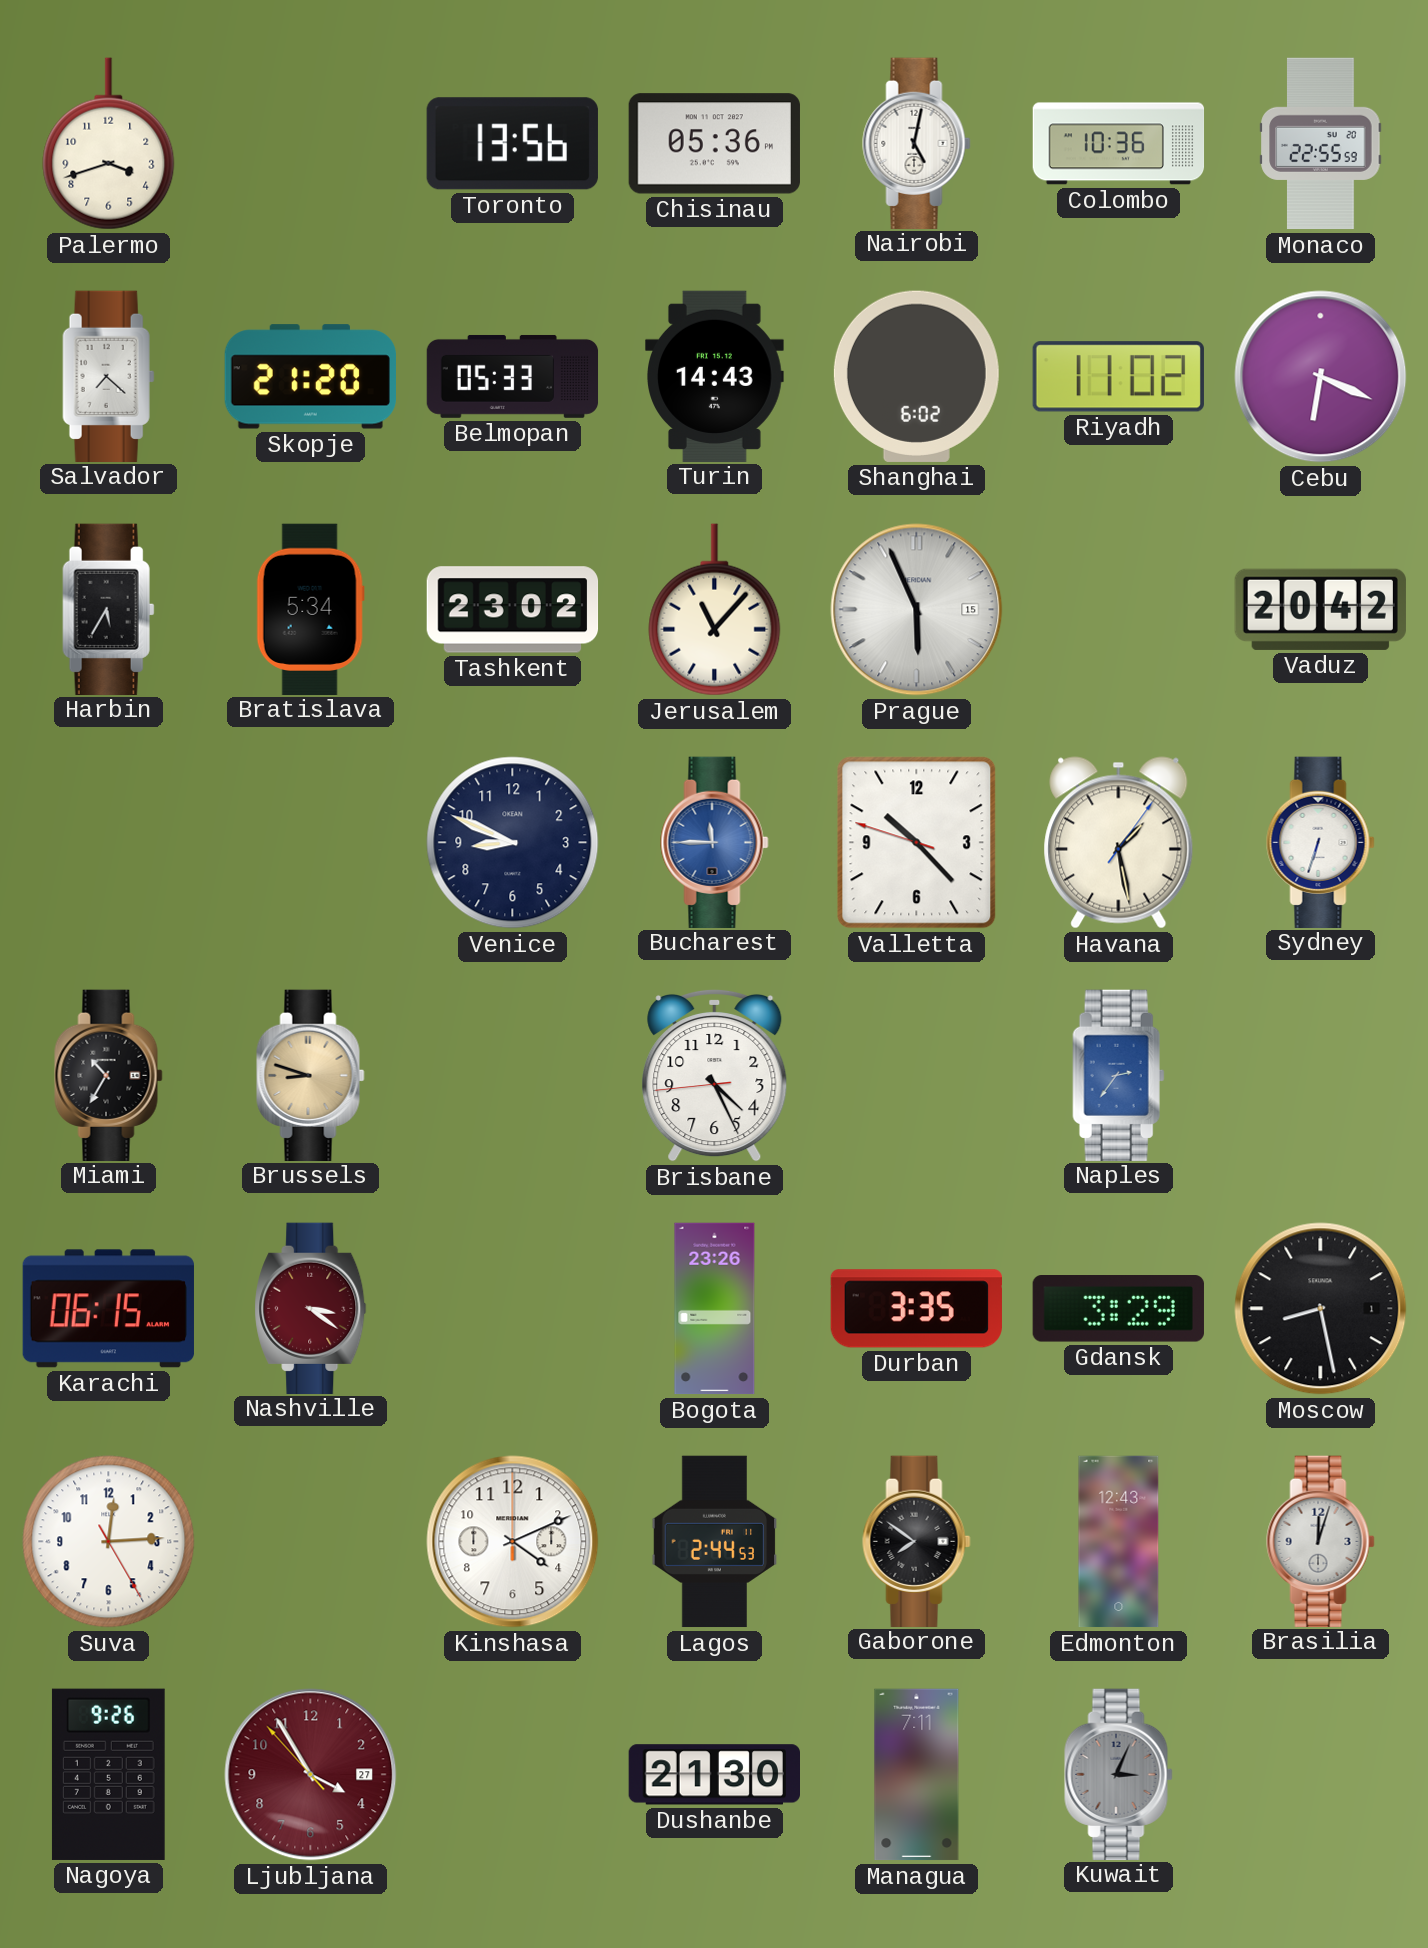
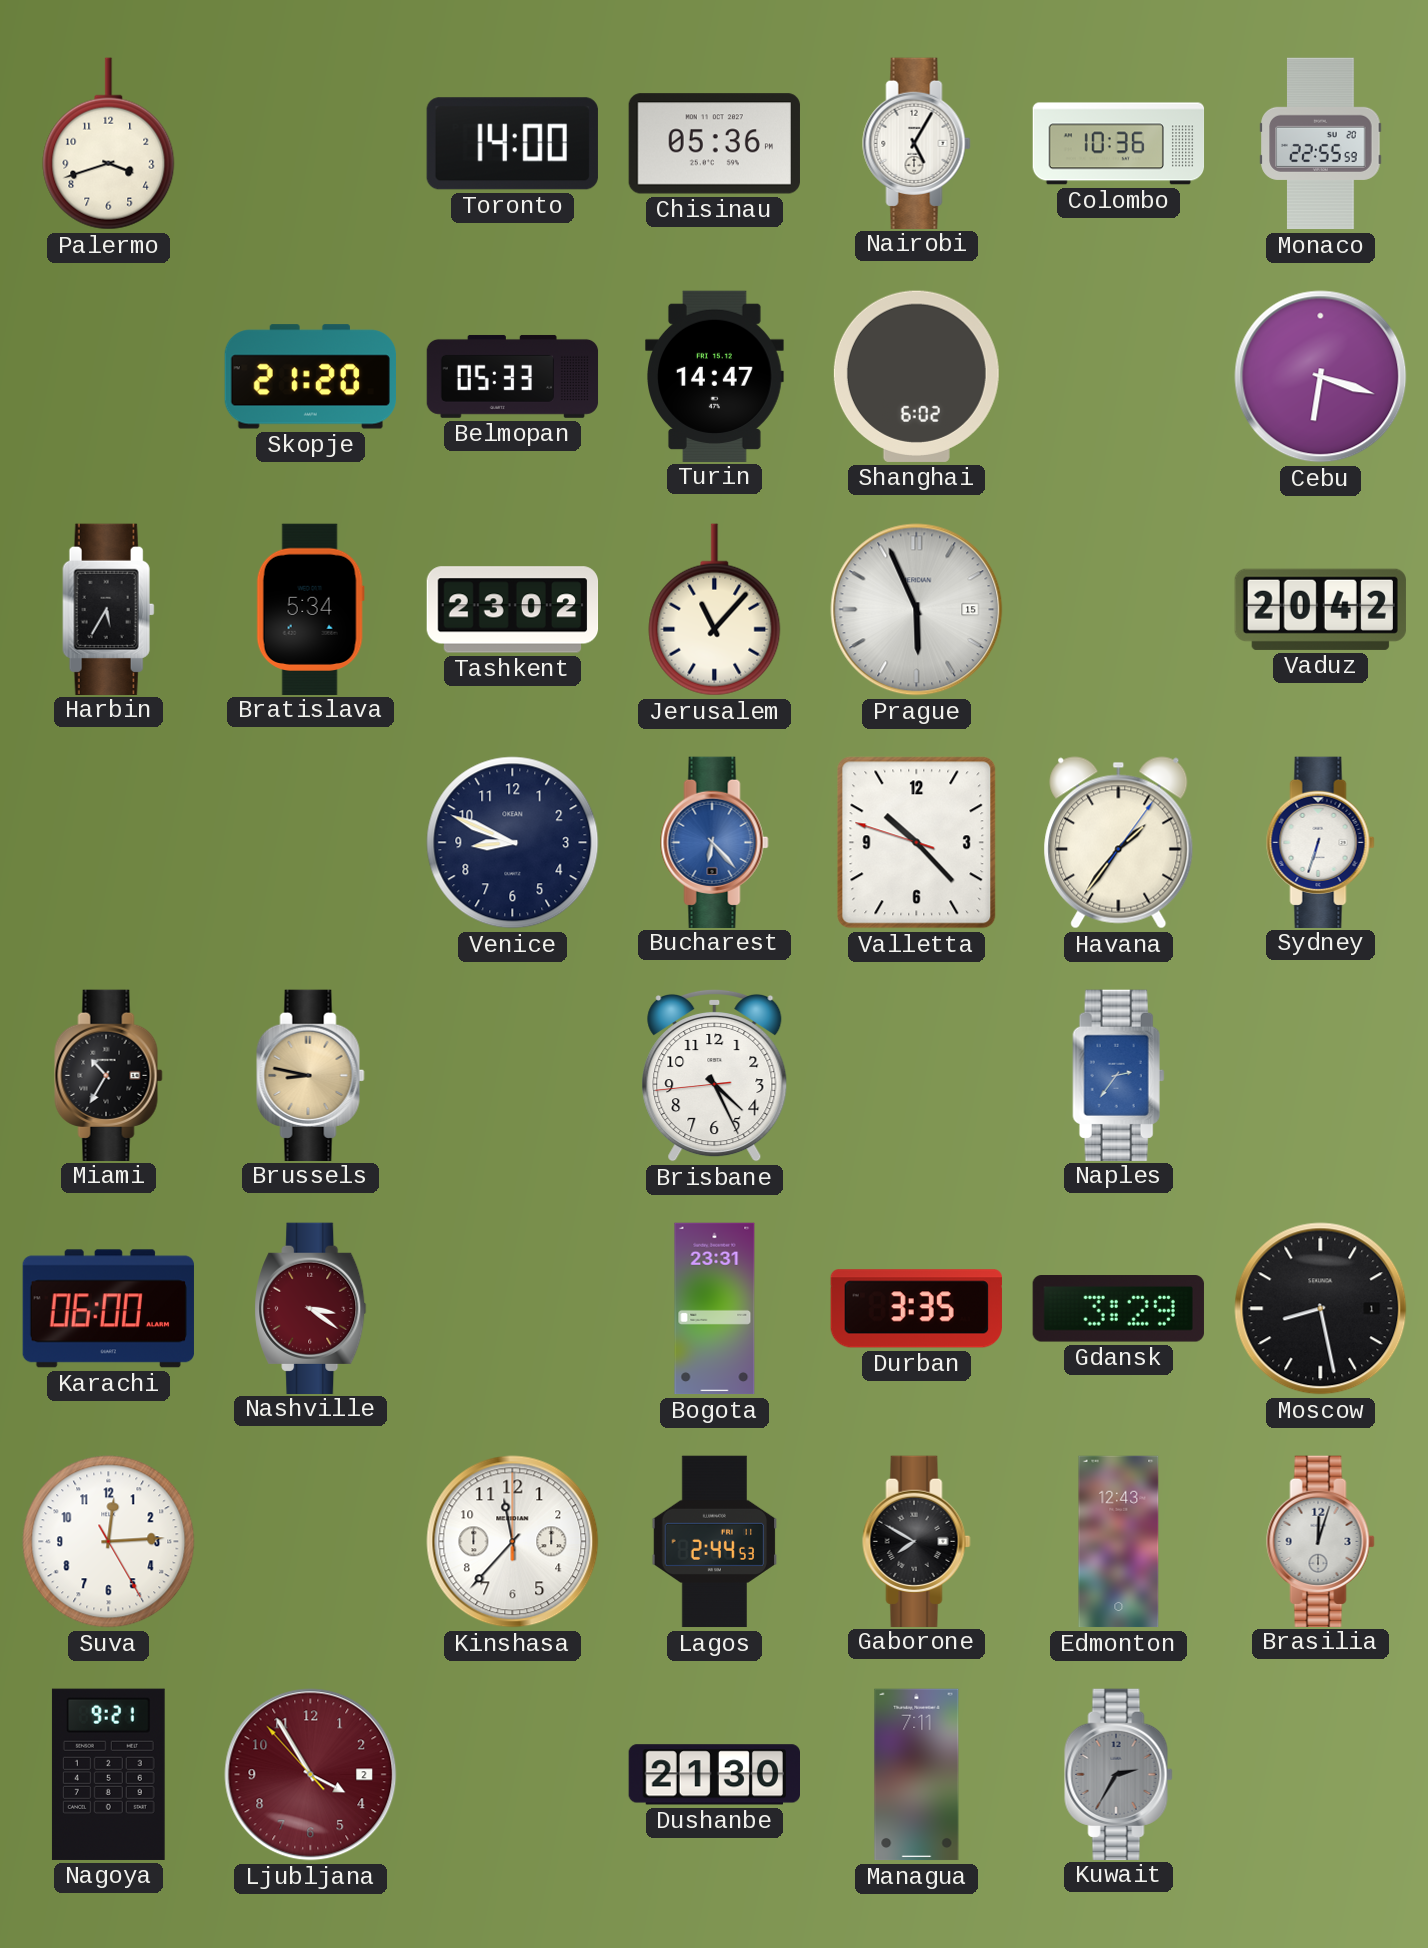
Toronto: 13:56 -> 14:00 (512, 144)
Nairobi: 5:02 -> 5:05 (917, 143)
Salvador: 7:22 -> none (109, 376)
Turin: 14:43 -> 14:47 (715, 376)
Riyadh: 11:02 -> none (1118, 377)
Cebu: 6:19 -> 6:18 (1321, 377)
Bucharest: 11:45 -> 6:23 (715, 842)
Havana: 1:28 -> 1:36 (1119, 843)
Brussels: 8:48 -> 8:47 (311, 1075)
Karachi: 06:15 -> 06:00 (108, 1309)
Bogota: 23:26 -> 23:31 (715, 1309)
Kinshasa: 4:11 -> 11:37 (513, 1542)
Gaborone: 7:51 -> 7:50 (917, 1541)
Nagoya: 9:26 -> 9:21 (108, 1774)
Ljubljana date: 27 -> 2 (311, 1775)
Kuwait: 3:04 -> 2:35 (1119, 1774)
